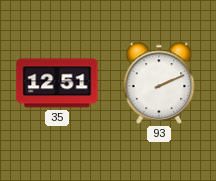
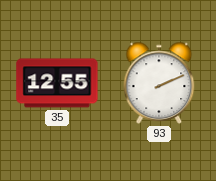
35: 12:51 -> 12:55 (57, 83)
